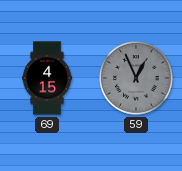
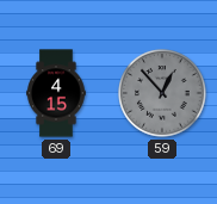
59: 12:56 -> 12:53 (162, 93)
